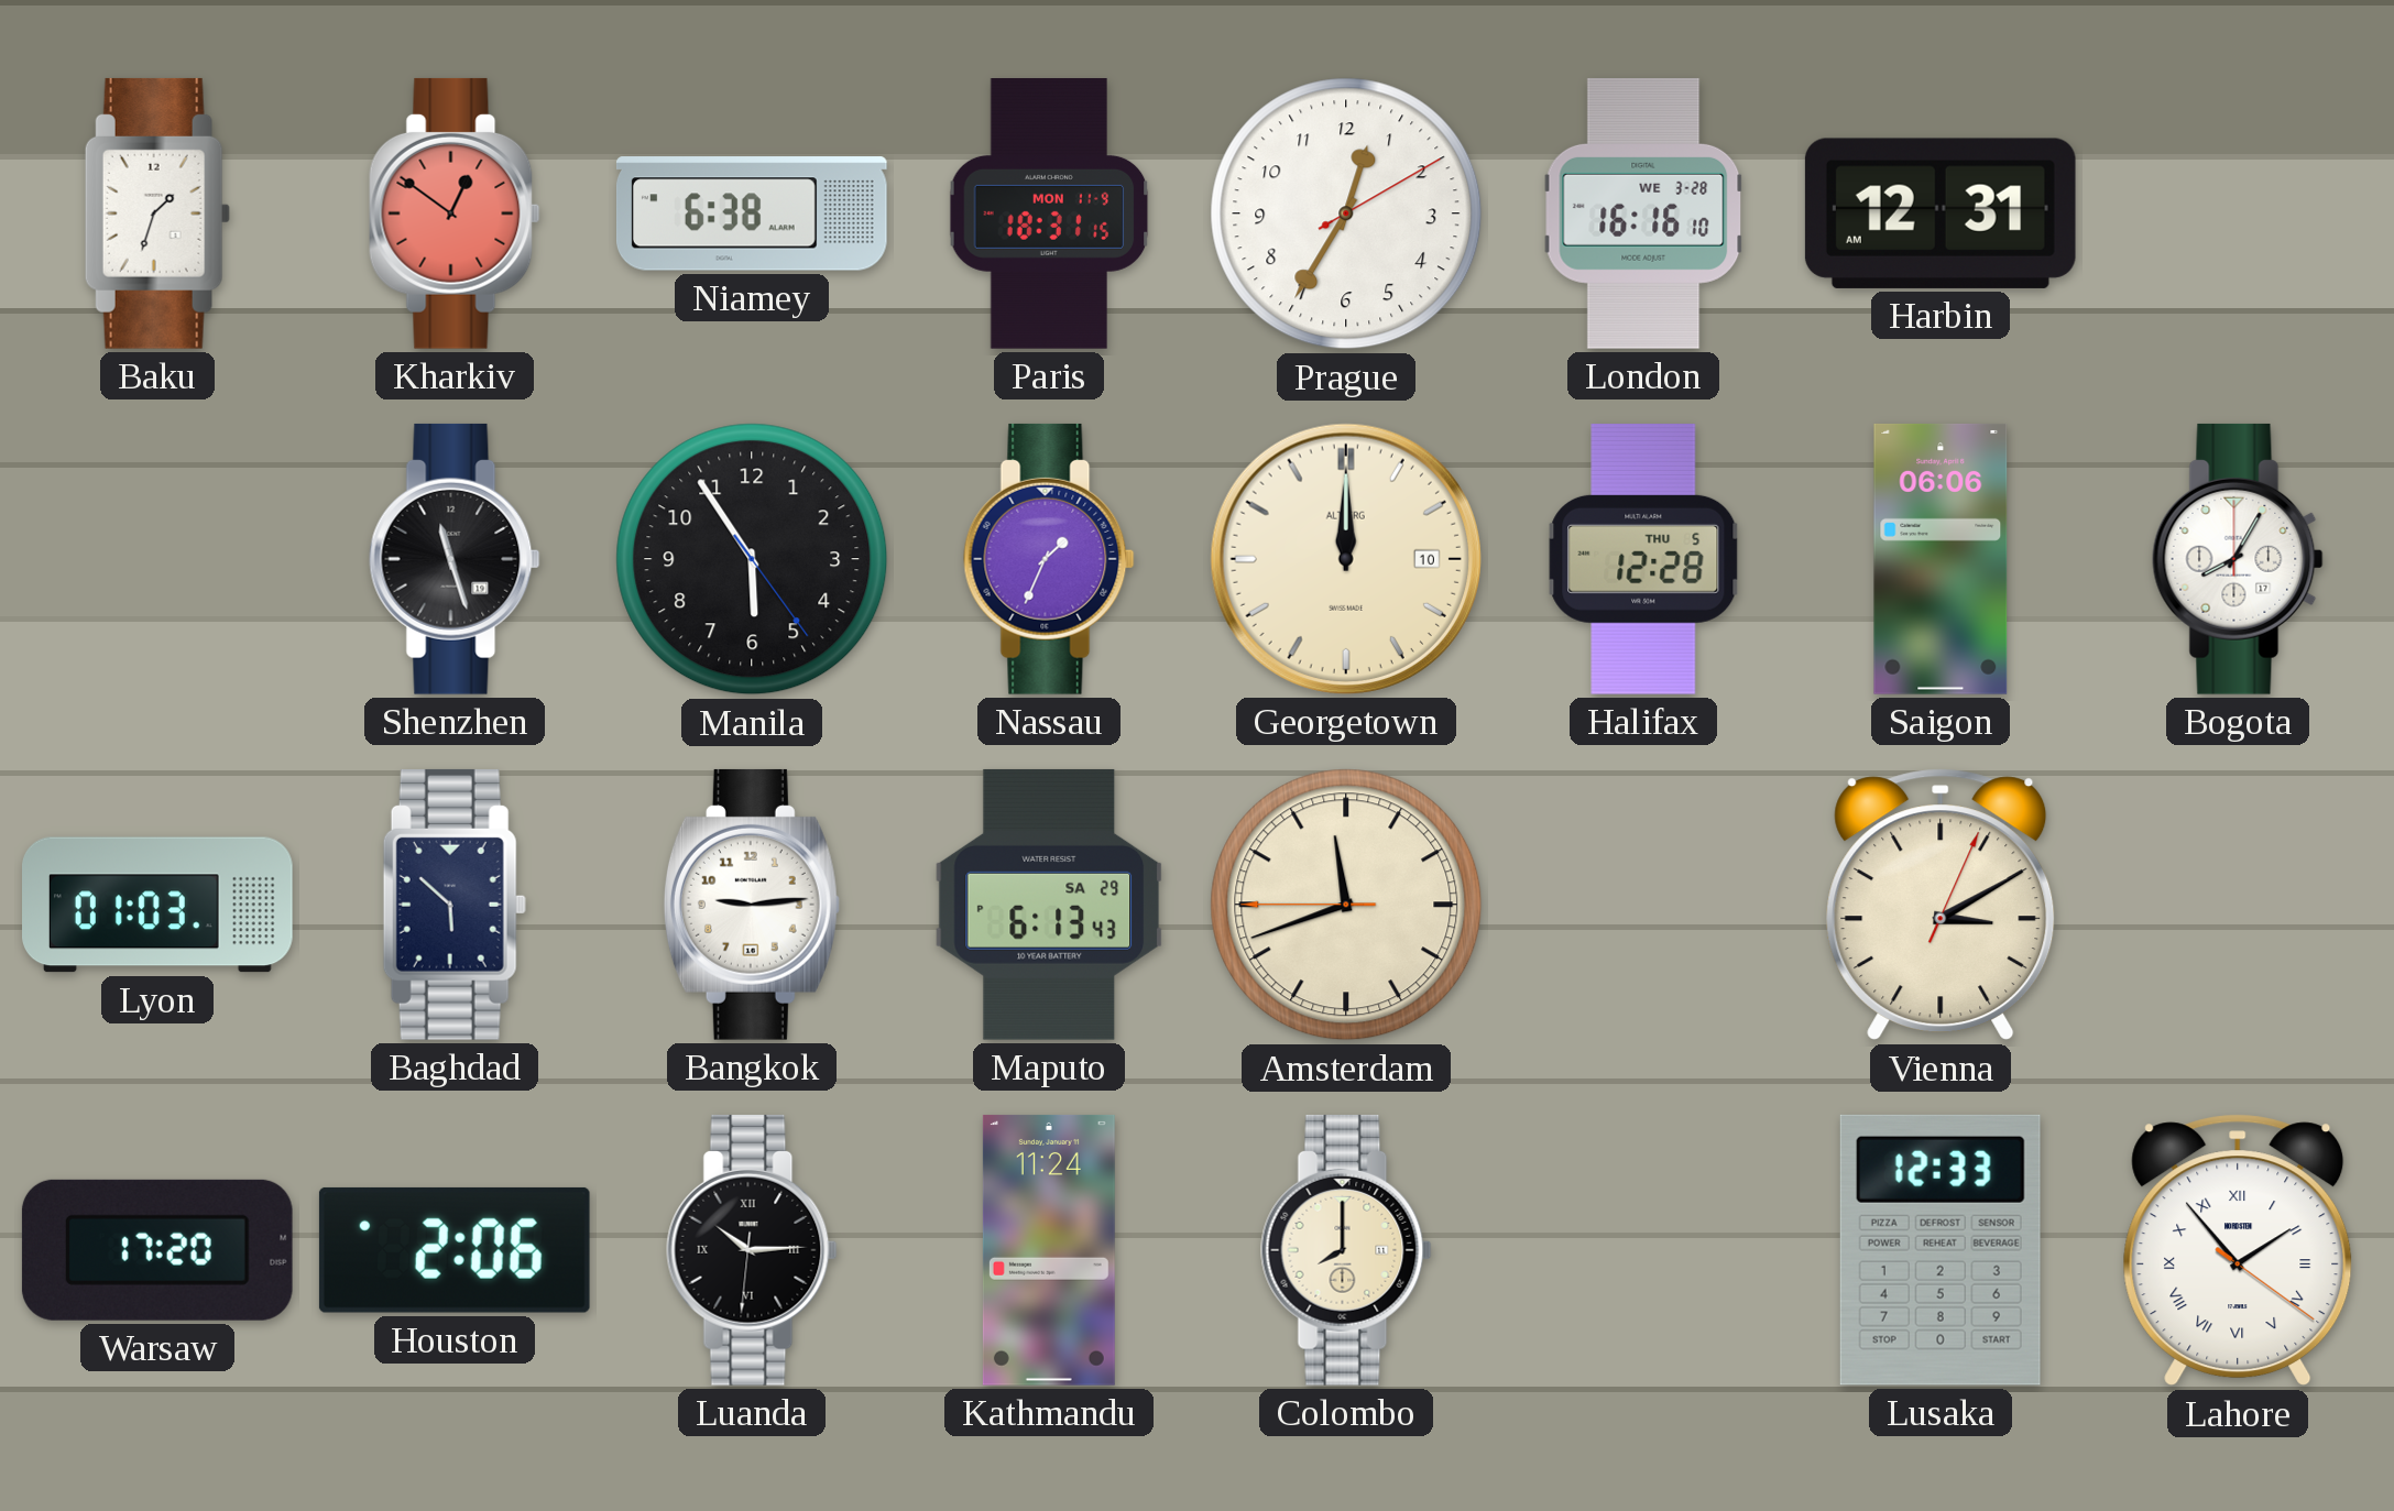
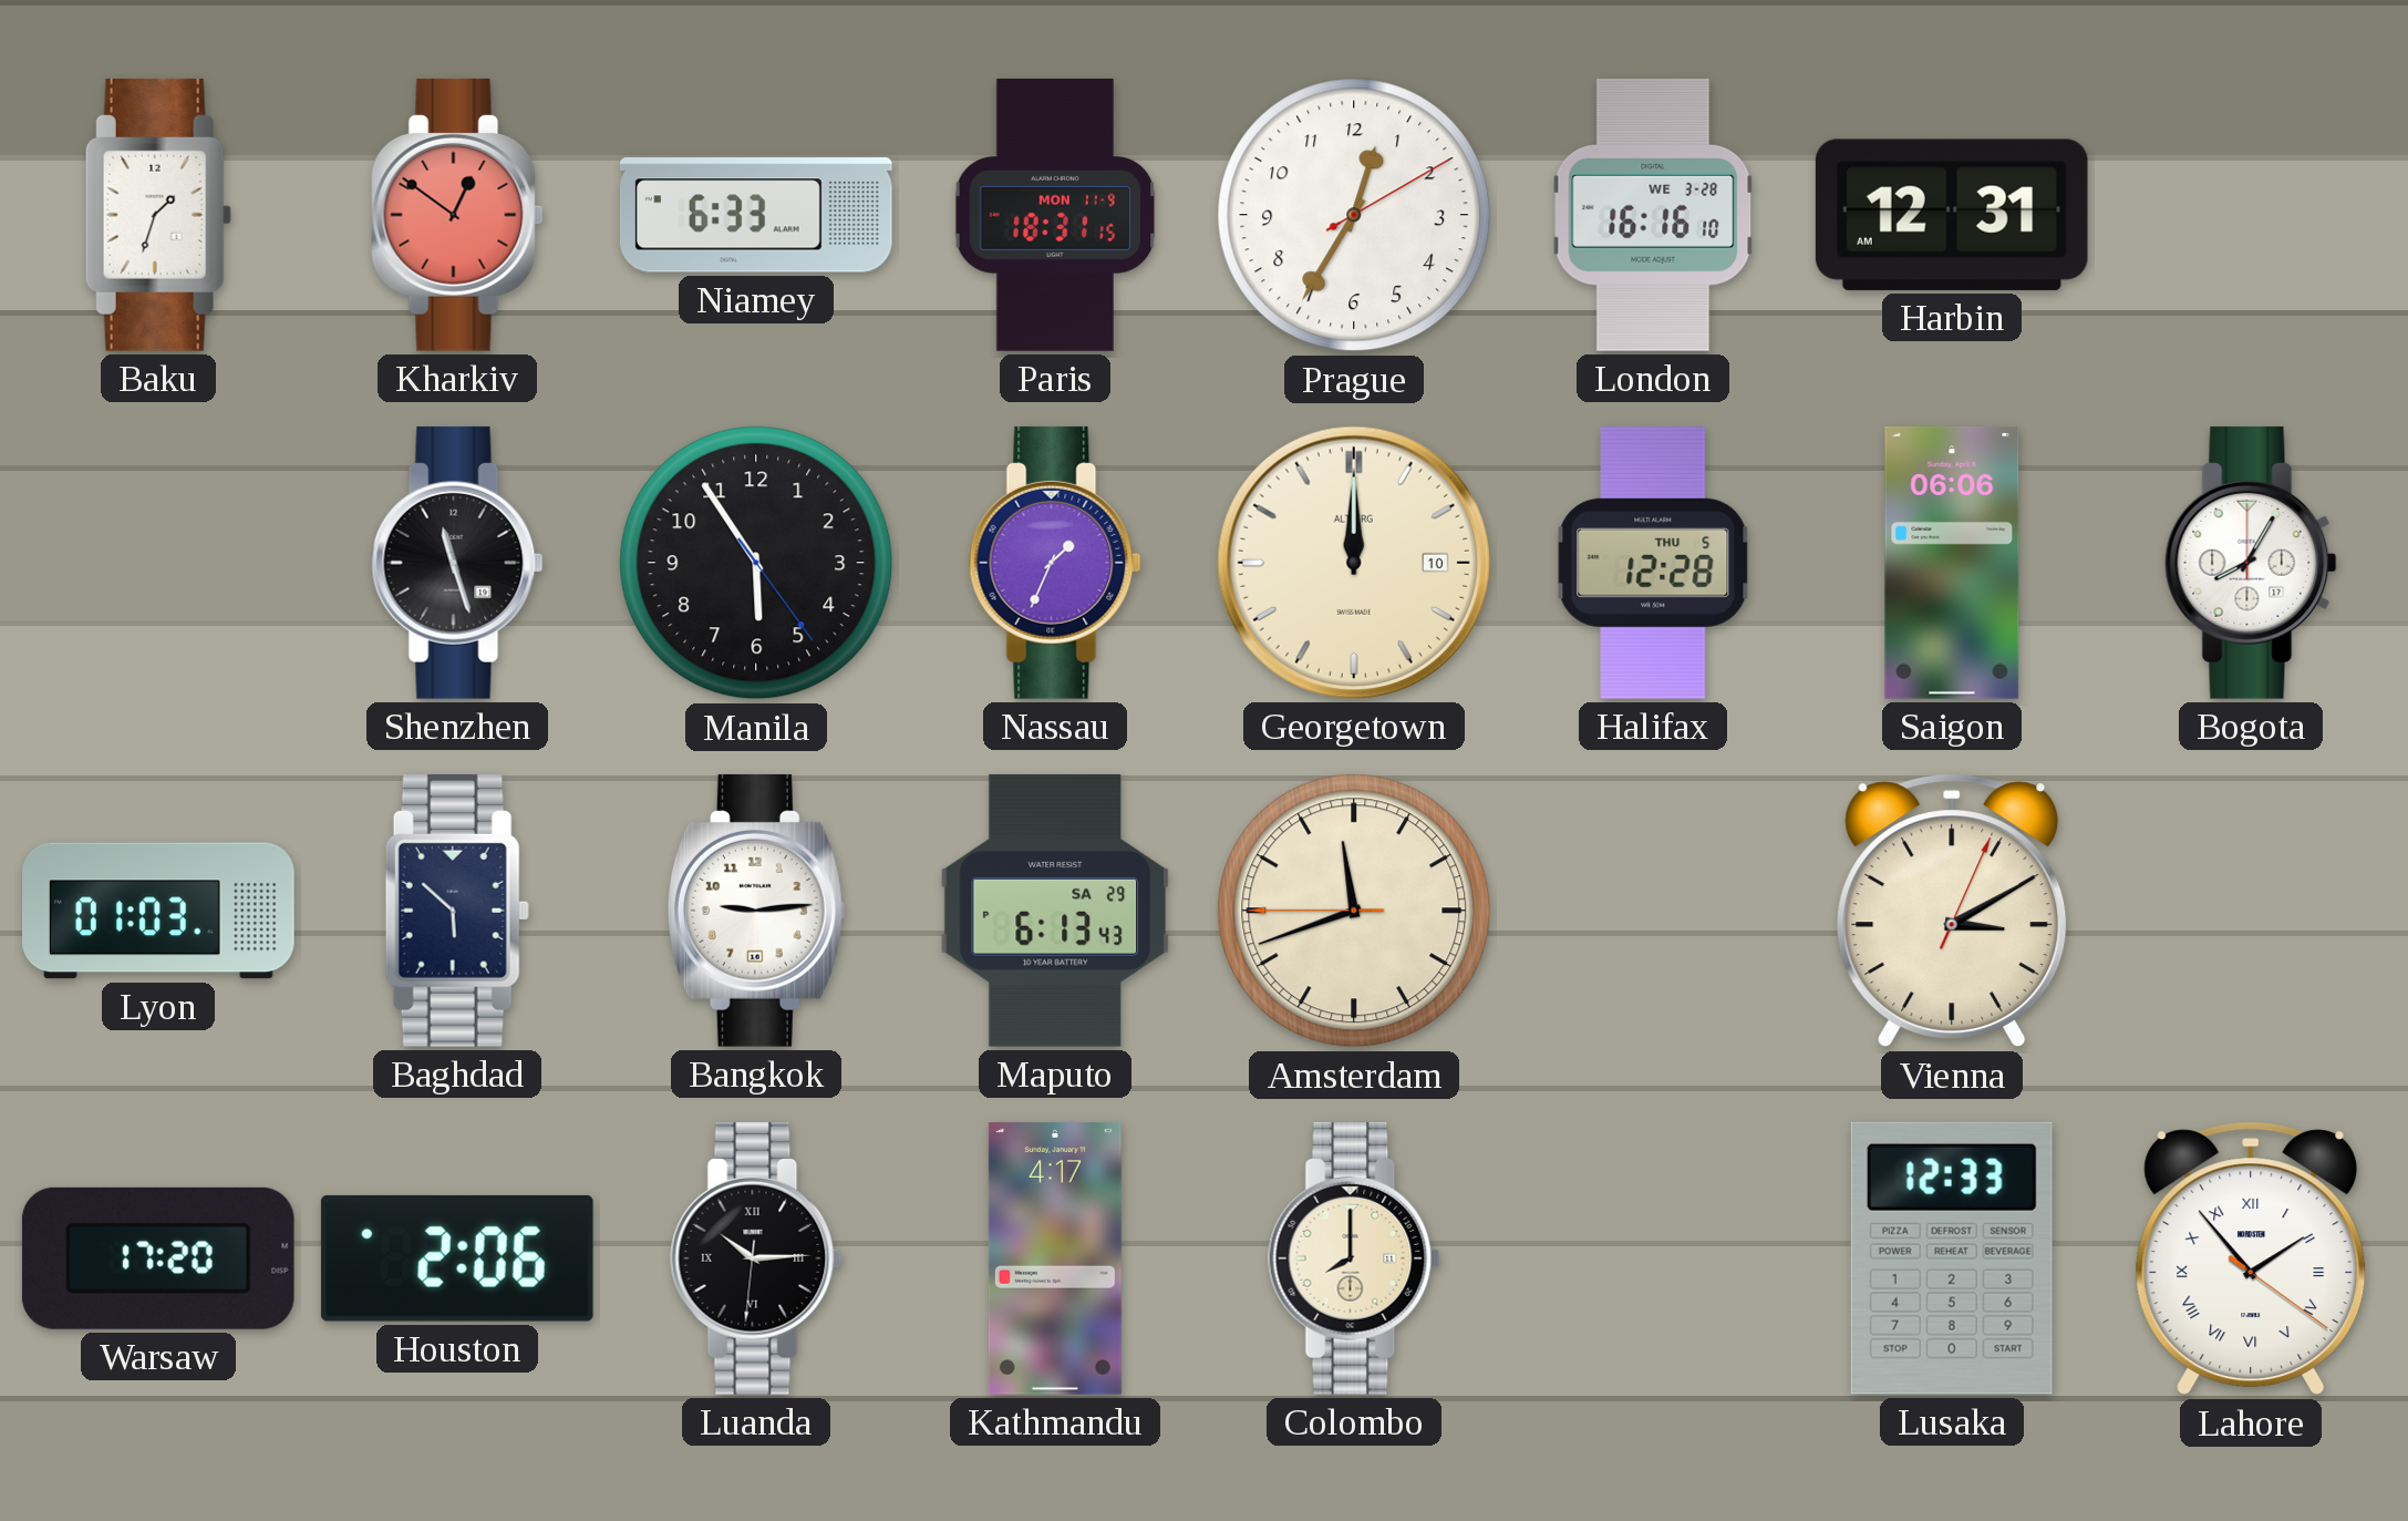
Niamey: 6:38 -> 6:33 (756, 215)
Kathmandu: 11:24 -> 4:17 (1055, 1258)
